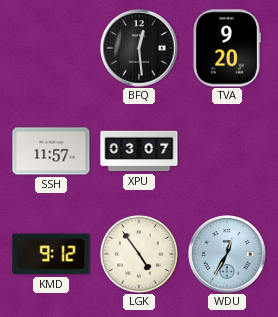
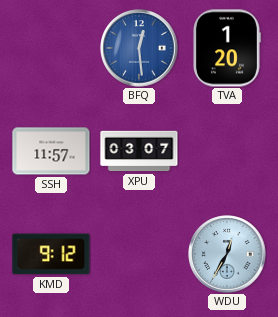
BFQ dial: black -> blue (139, 48)
TVA: 9:20 -> 1:20 (227, 48)
LGK: 4:54 -> none (139, 254)
